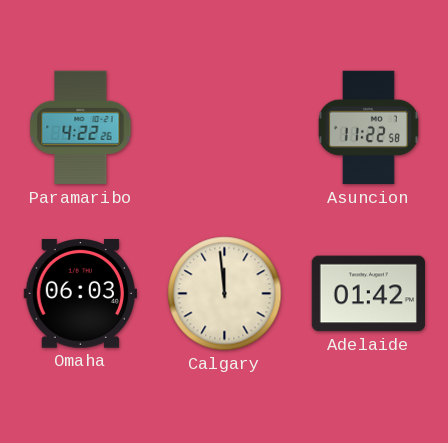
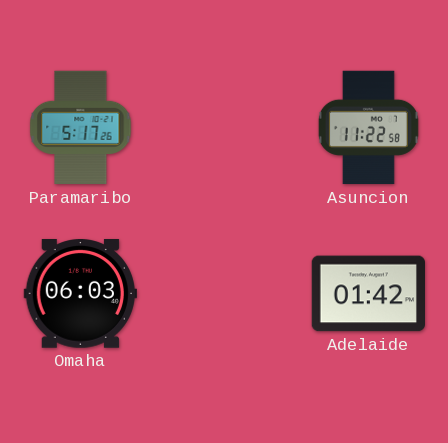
Paramaribo: 4:22 -> 5:17 (81, 128)
Calgary: 11:59 -> none (225, 294)
